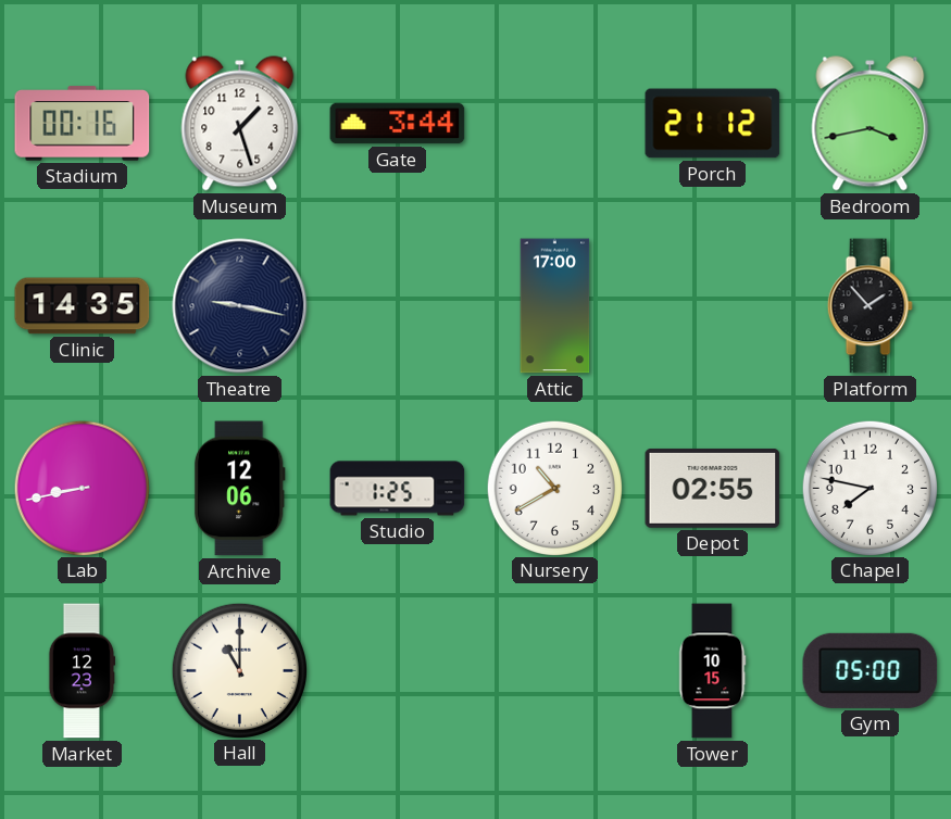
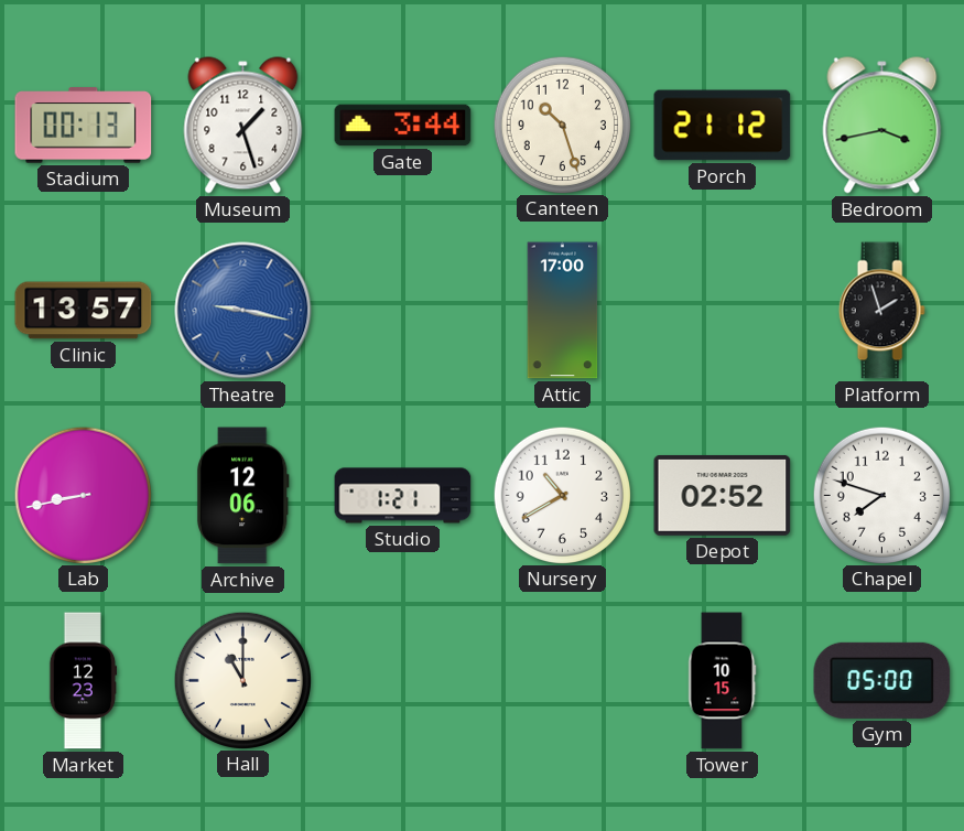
Stadium: 00:16 -> 00:13 (84, 126)
Canteen: none -> 10:27 (562, 125)
Clinic: 14:35 -> 13:57 (84, 311)
Theatre dial: navy -> blue (243, 311)
Platform: 1:53 -> 1:57 (881, 311)
Studio: 1:25 -> 1:21 (403, 496)
Depot: 02:55 -> 02:52 (723, 495)
Chapel: 7:47 -> 7:48 (881, 495)
